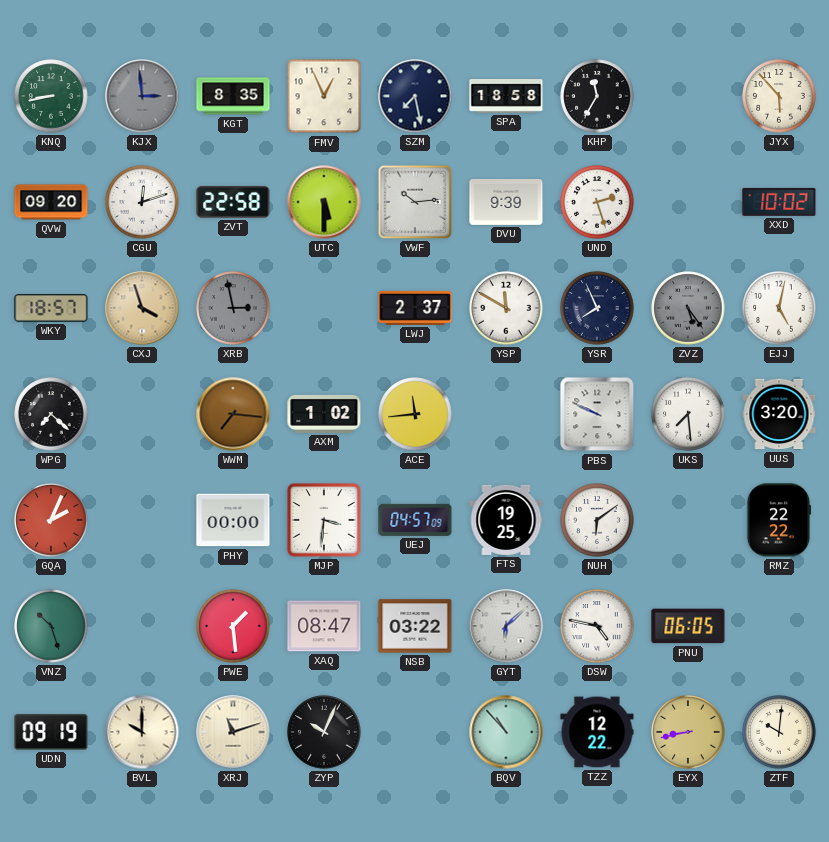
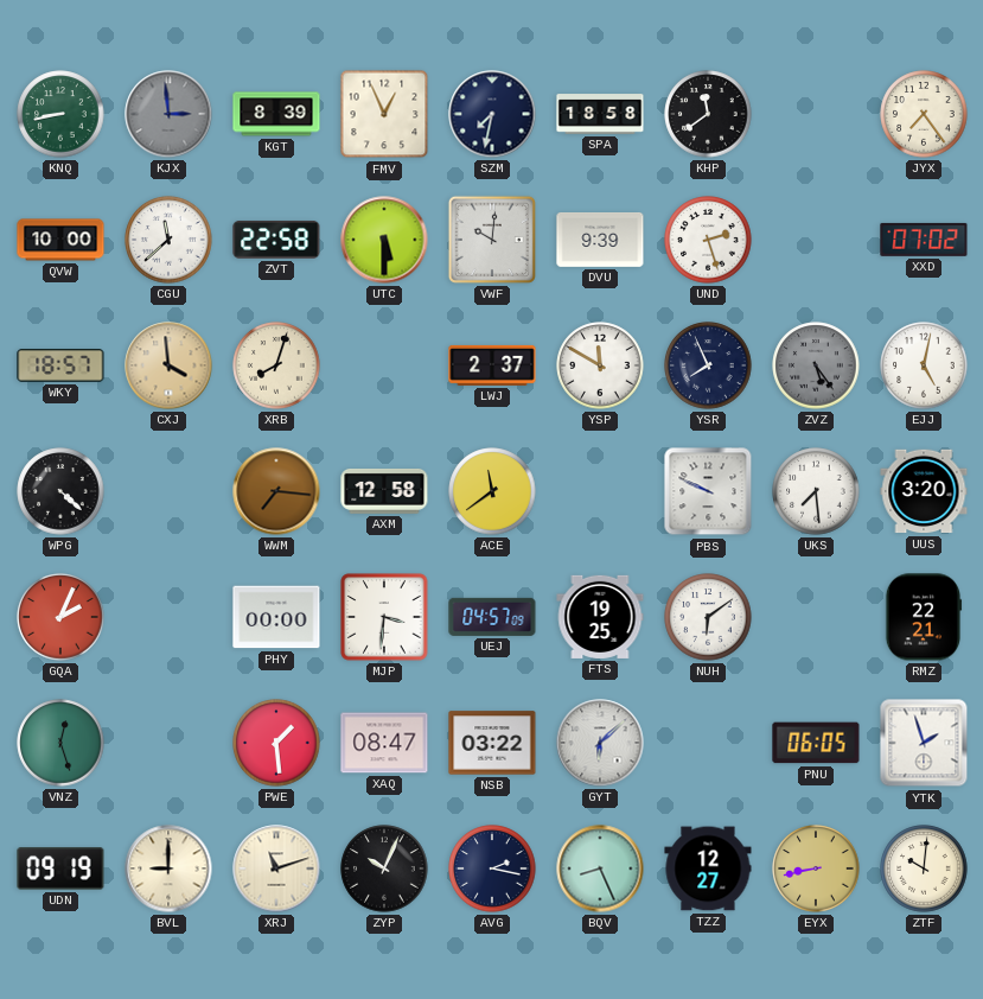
KGT: 8:35 -> 8:39 (276, 114)
SZM: 7:28 -> 7:32 (492, 114)
KHP: 11:35 -> 11:39 (708, 114)
JYX: 5:53 -> 7:24 (924, 114)
QVW: 09:20 -> 10:00 (60, 240)
CGU: 12:12 -> 11:38 (168, 240)
VWF: 10:14 -> 10:01 (492, 240)
XXD: 10:02 -> 07:02 (924, 240)
CXJ: 3:57 -> 3:59 (168, 365)
XRB: 2:58 -> 8:03 (276, 365)
XRB dial: grey -> cream (276, 365)
WPG: 7:22 -> 4:22 (60, 491)
AXM: 1:02 -> 12:58 (384, 491)
ACE: 11:44 -> 11:39 (492, 491)
RMZ: 22:22 -> 22:21 (924, 617)
VNZ: 10:27 -> 12:27 (60, 743)
DSW: 4:47 -> none (597, 626)
YTK: none -> 1:57 (924, 743)
BVL: 10:00 -> 9:00 (168, 868)
AVG: none -> 2:17 (492, 868)
BQV: 10:53 -> 8:26 (600, 868)
TZZ: 12:22 -> 12:27 (708, 868)
